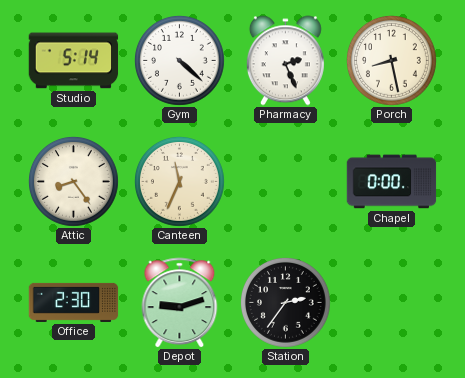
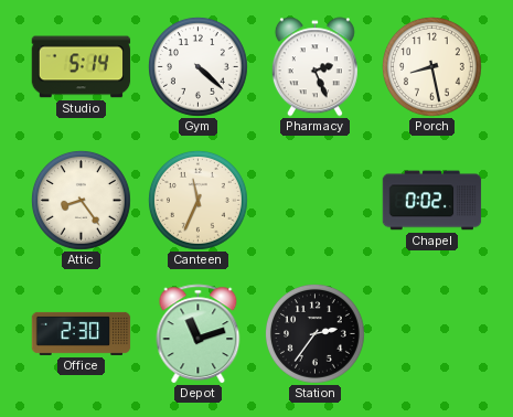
Chapel: 0:00 -> 0:02 (432, 201)
Depot: 9:12 -> 11:12 (199, 334)
